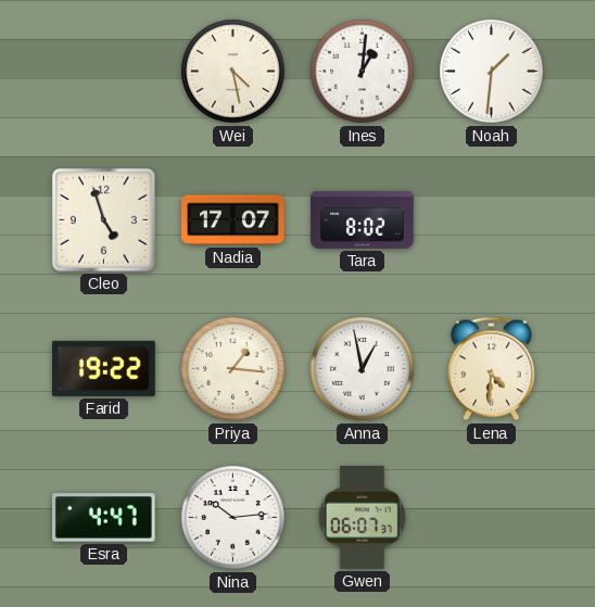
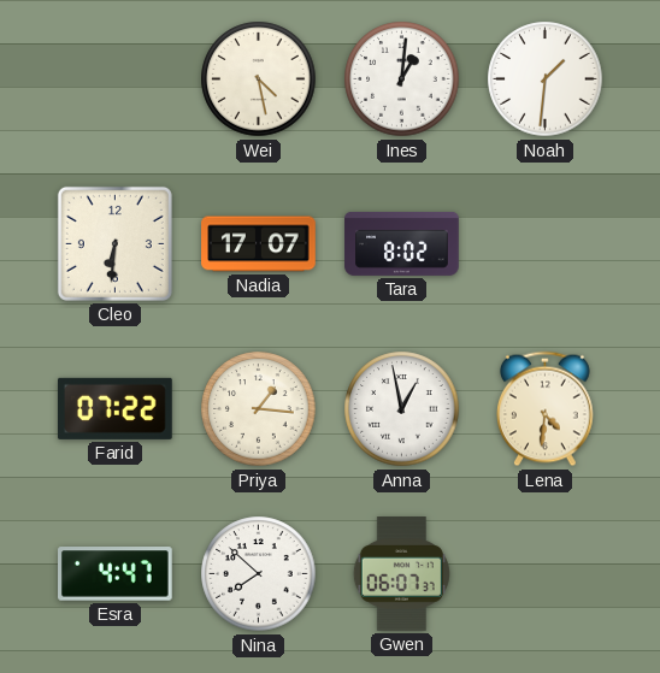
Cleo: 4:57 -> 6:31 (114, 243)
Farid: 19:22 -> 07:22 (114, 408)
Nina: 10:14 -> 7:52 (259, 574)
